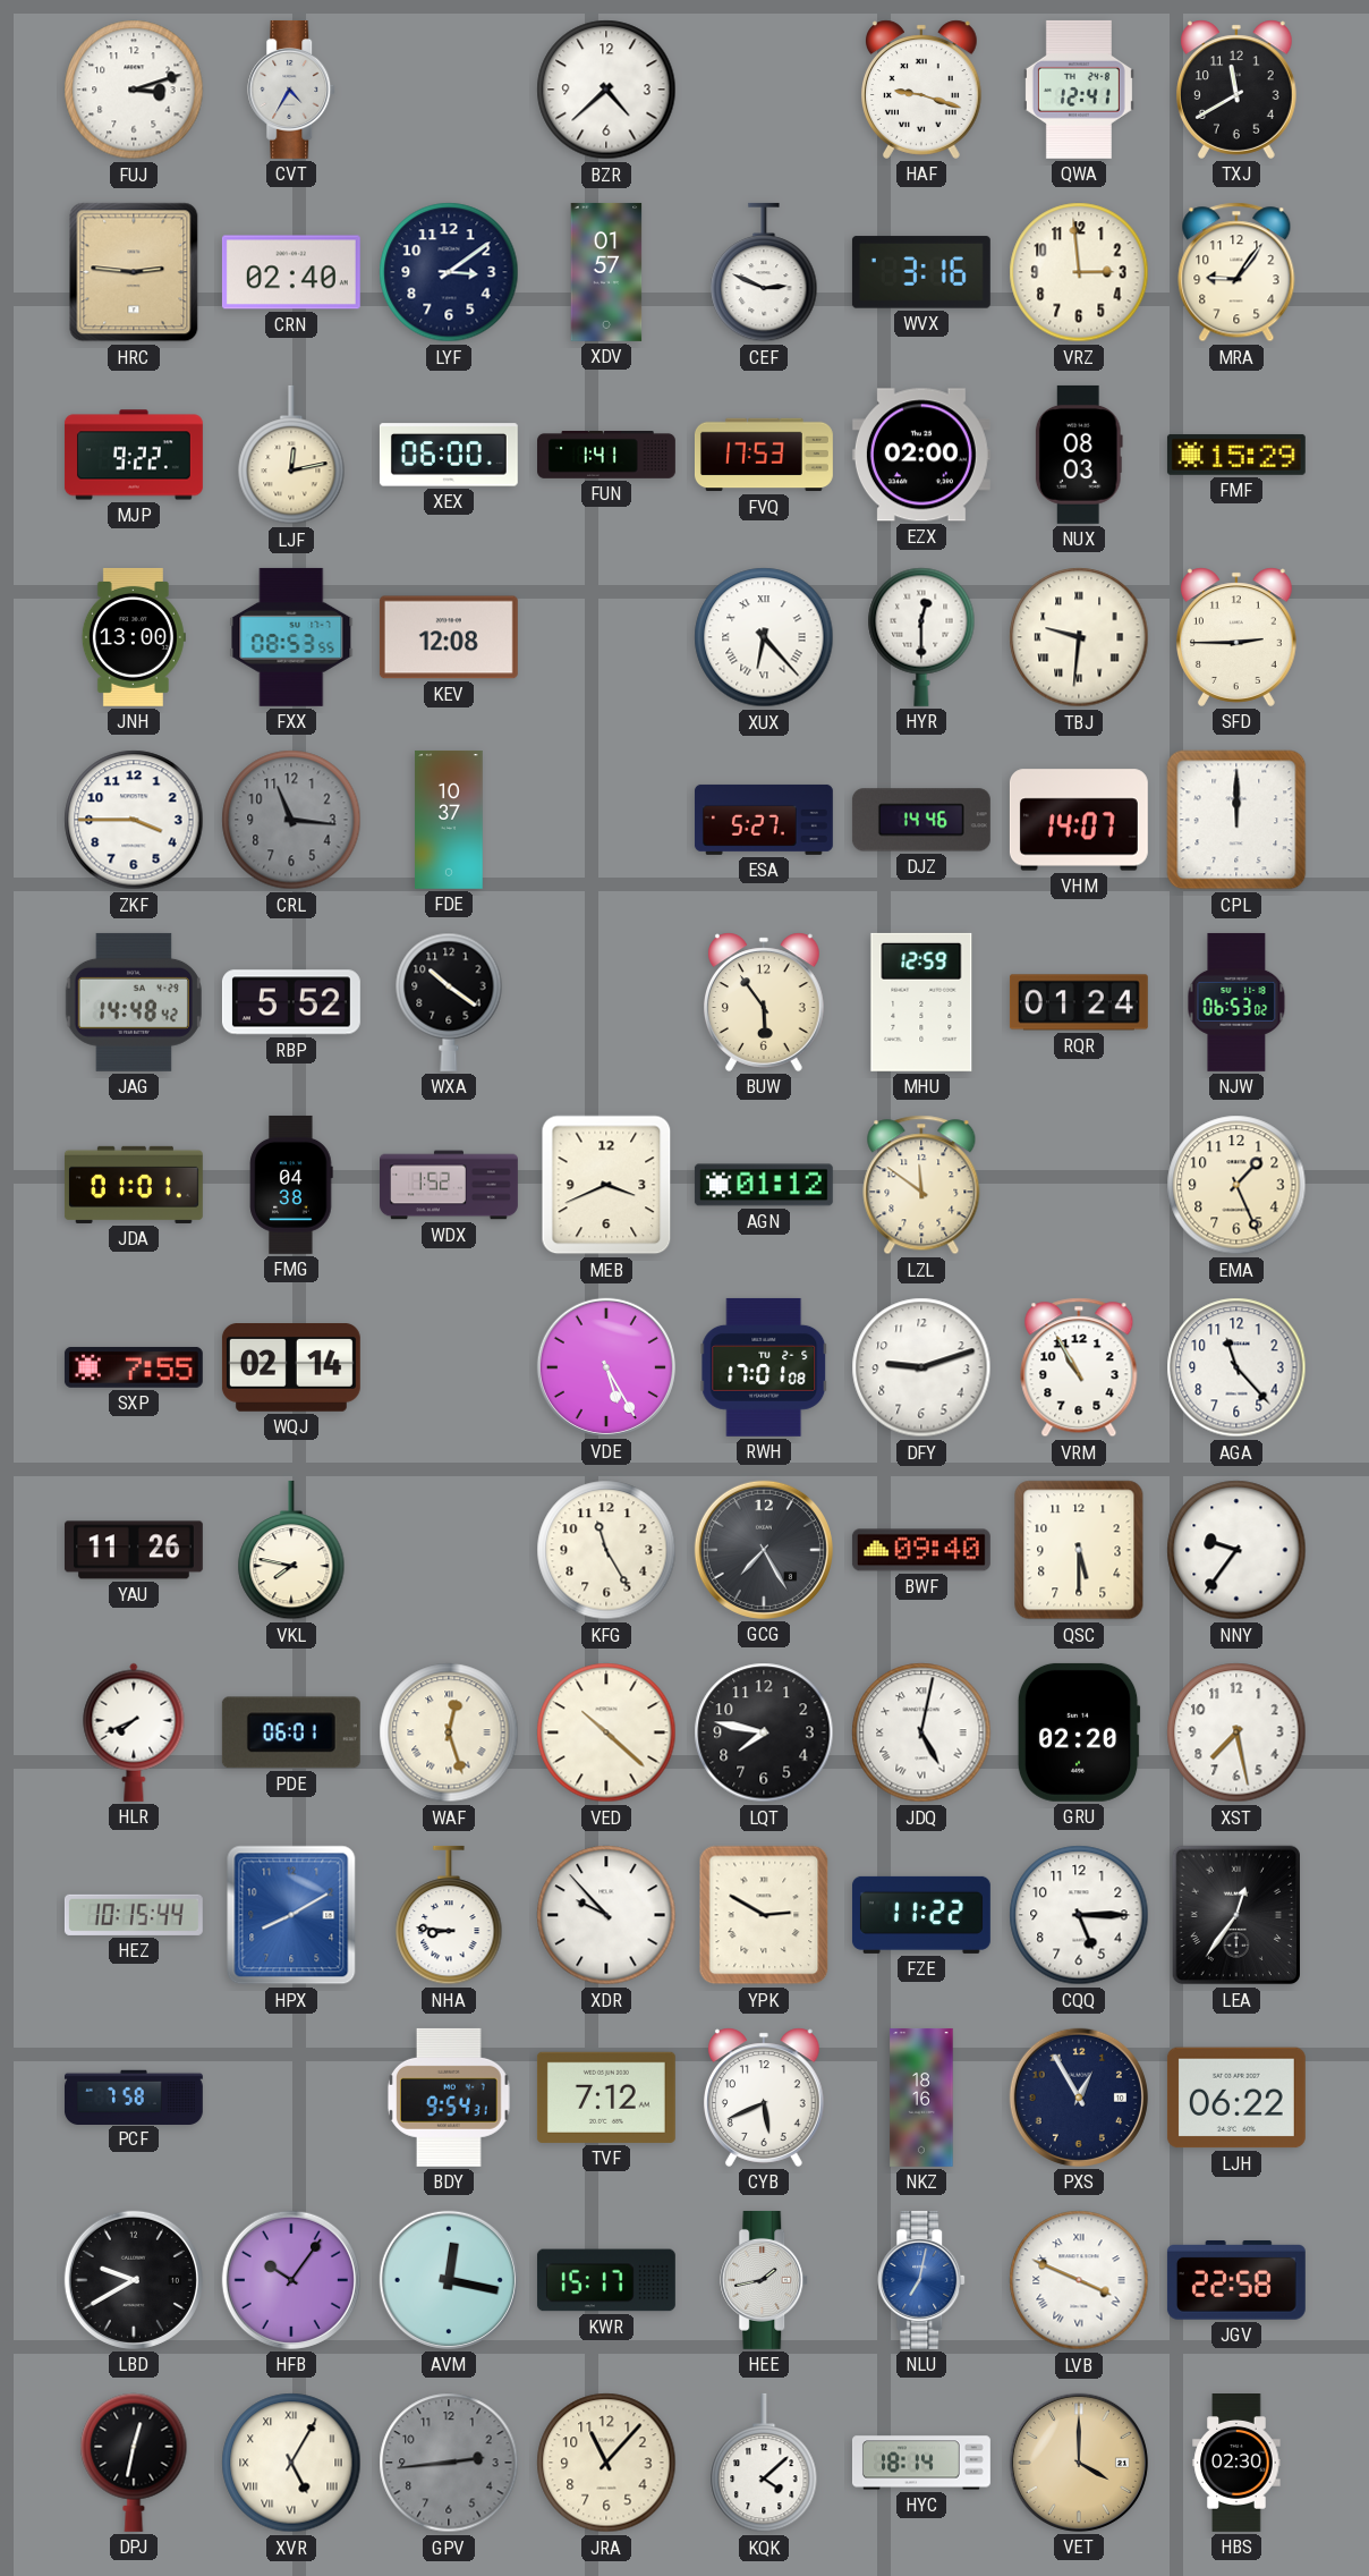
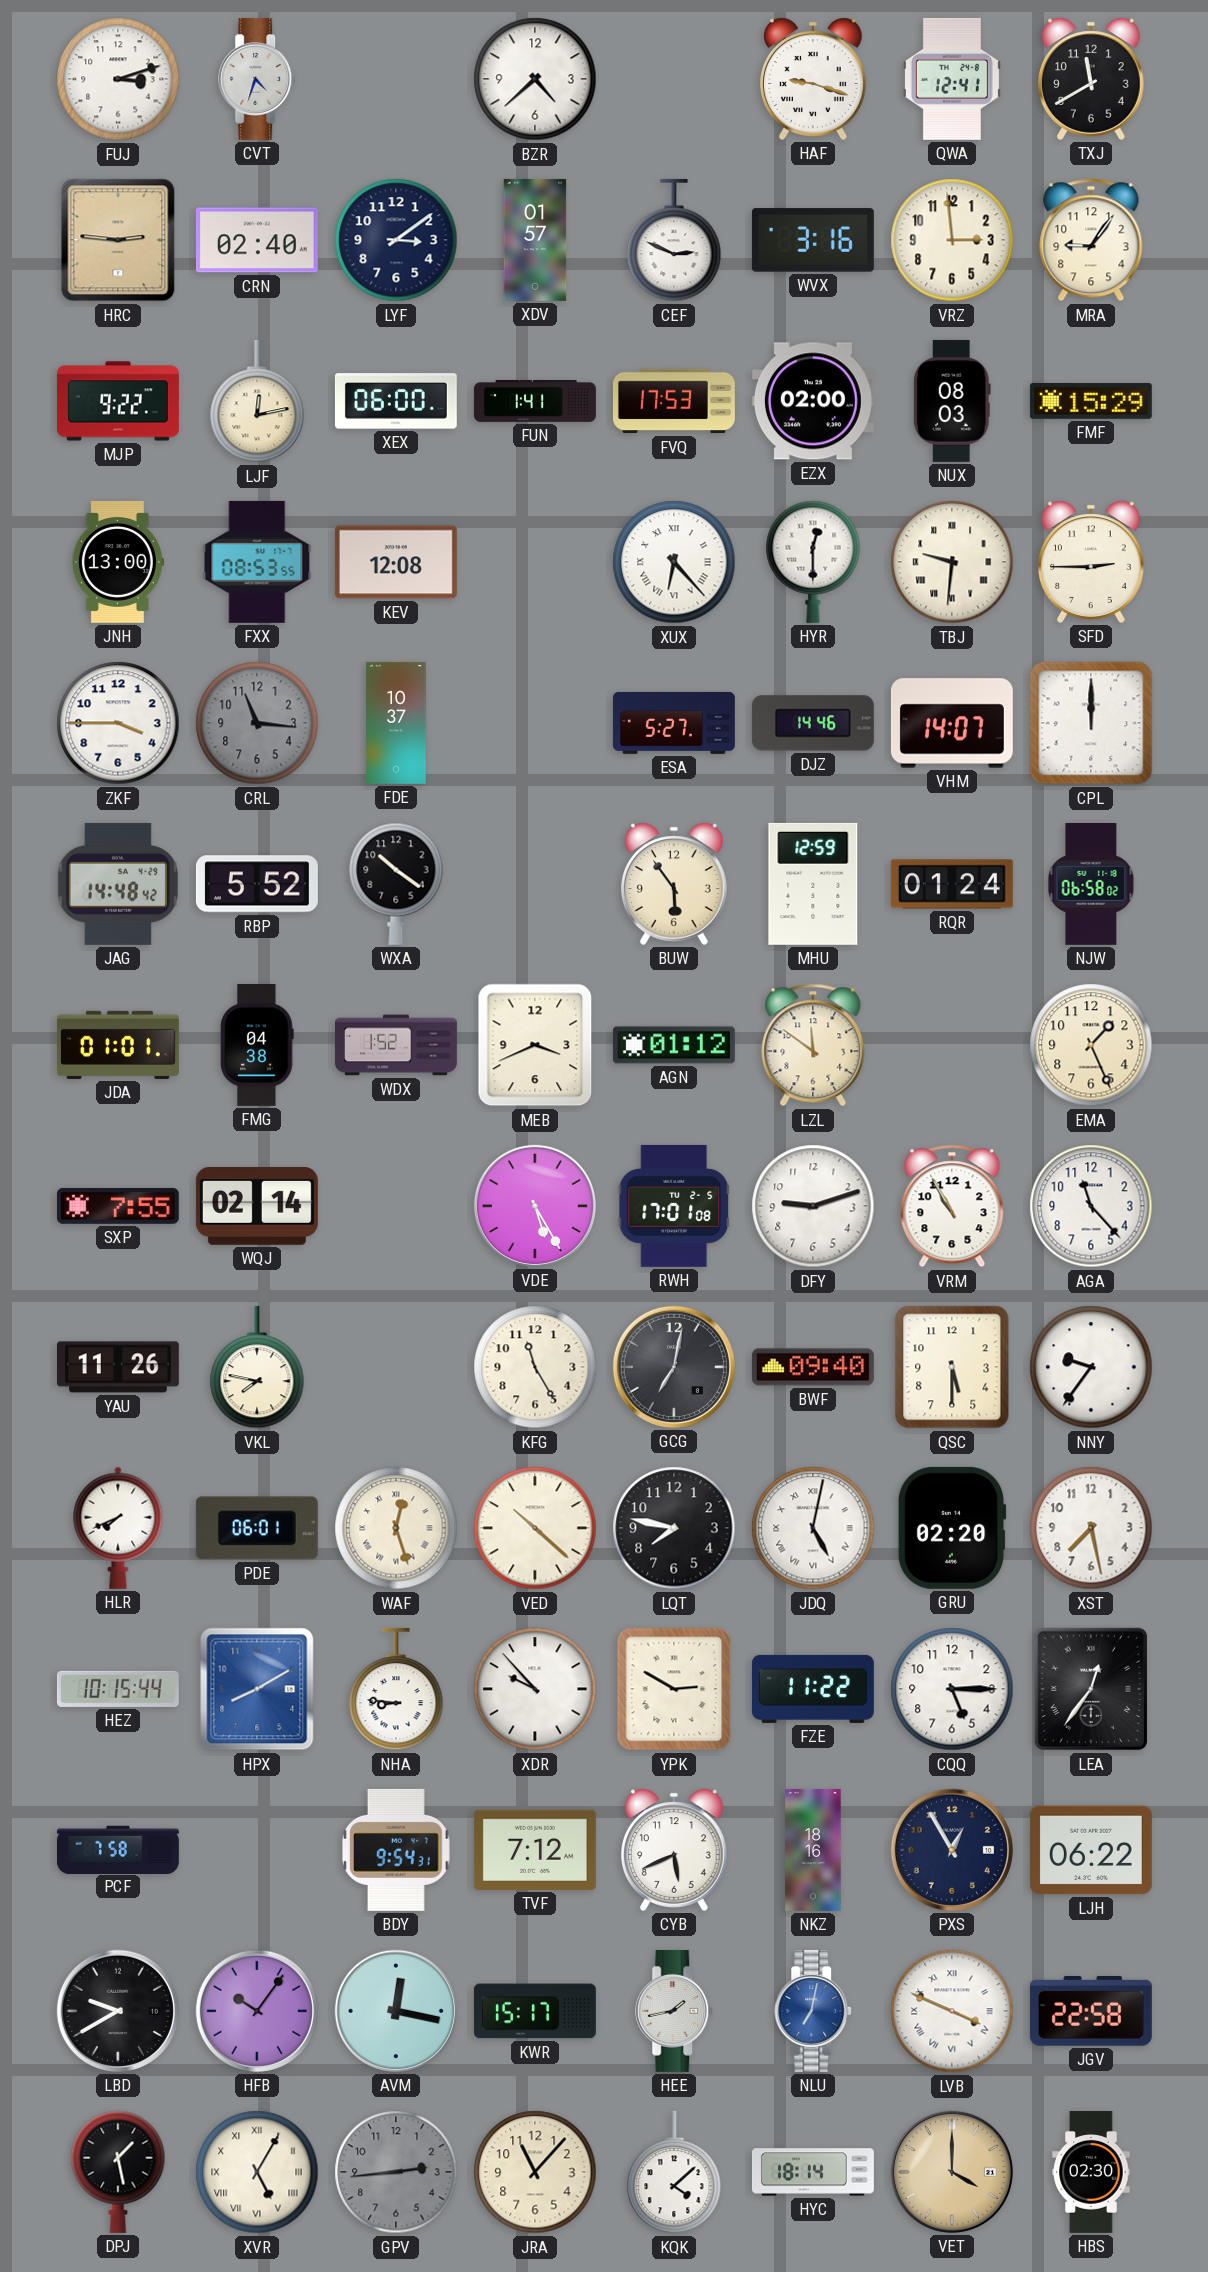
CVT: 4:35 -> 4:33 (258, 79)
NJW: 06:53 -> 06:58 (1091, 884)
GCG: 7:25 -> 7:02 (674, 1367)
DPJ: 12:32 -> 1:28 (118, 2172)
